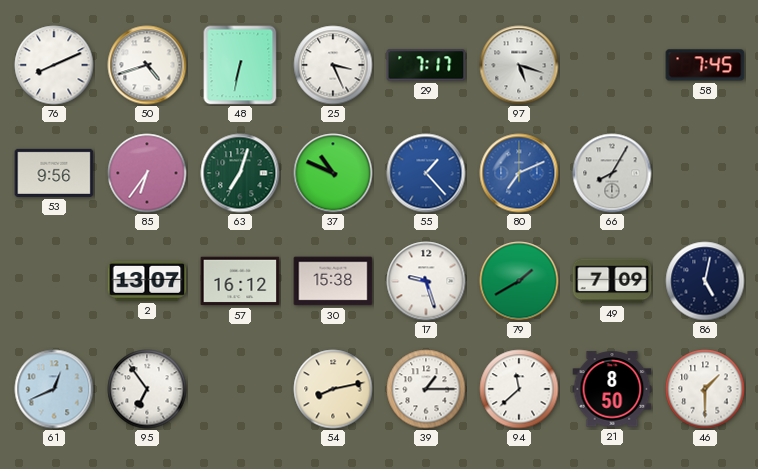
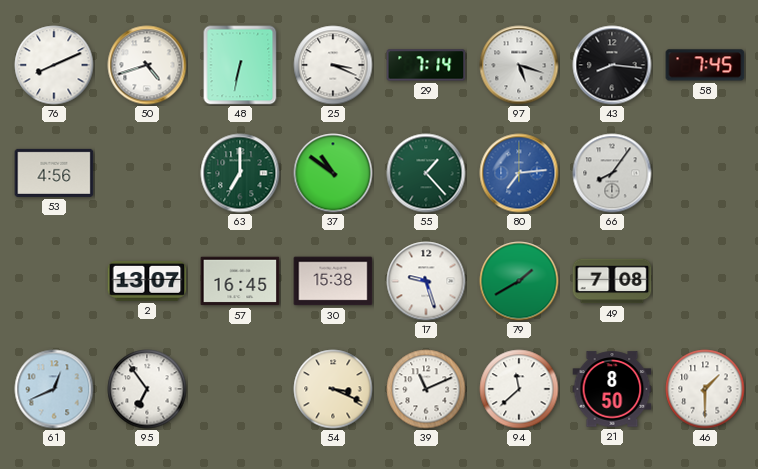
25: 3:26 -> 3:19 (333, 65)
29: 7:17 -> 7:14 (426, 65)
43: none -> 8:16 (612, 65)
53: 9:56 -> 4:56 (54, 173)
85: 6:36 -> none (147, 173)
63: 7:03 -> 7:00 (240, 173)
37: 10:49 -> 10:51 (333, 173)
55 dial: blue -> green (426, 173)
80: 7:11 -> 7:14 (519, 173)
66: 8:05 -> 8:06 (612, 173)
57: 16:12 -> 16:45 (240, 281)
49: 7:09 -> 7:08 (612, 281)
86: 5:02 -> none (705, 281)
54: 8:13 -> 3:19 (333, 389)
39: 1:15 -> 11:11 (426, 389)
